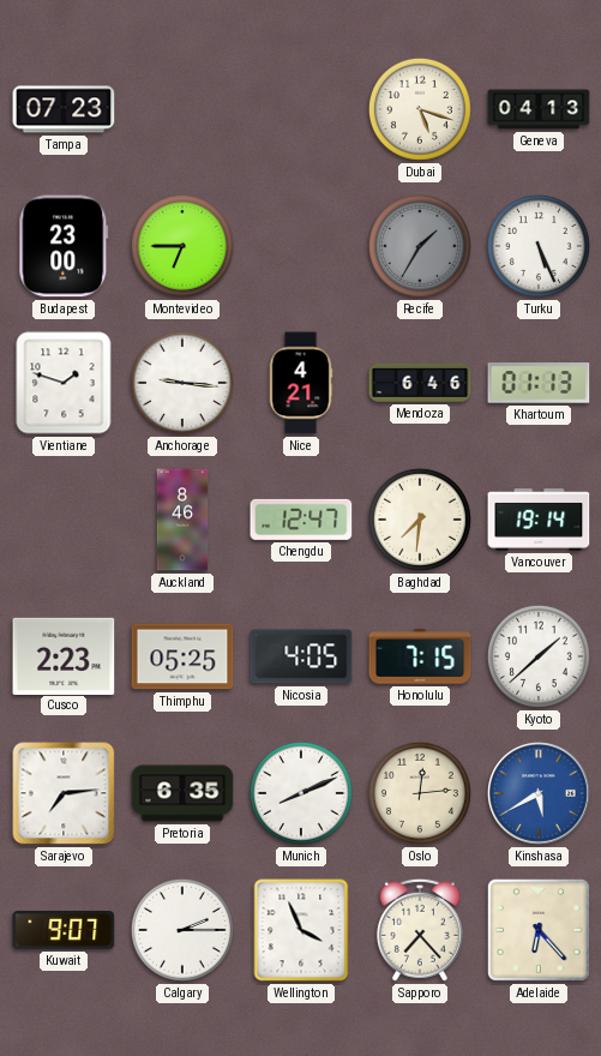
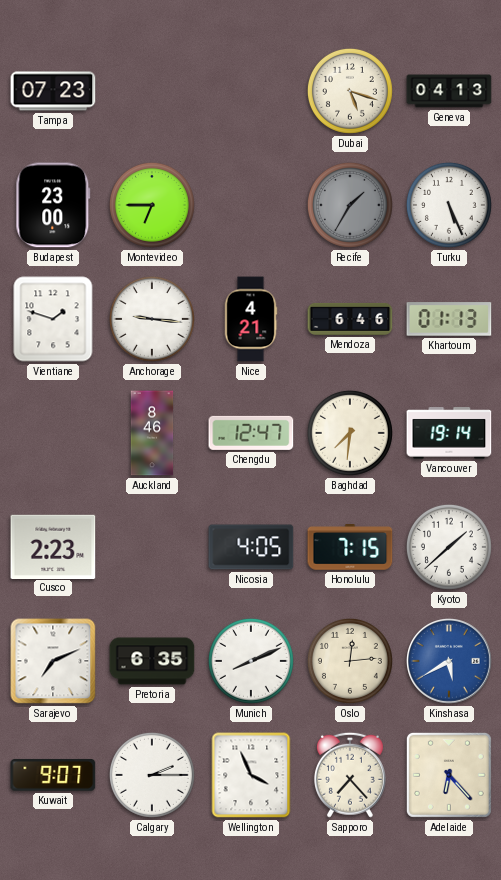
Thimphu: 05:25 -> none (182, 656)
Sarajevo: 7:14 -> 7:11 (53, 661)
